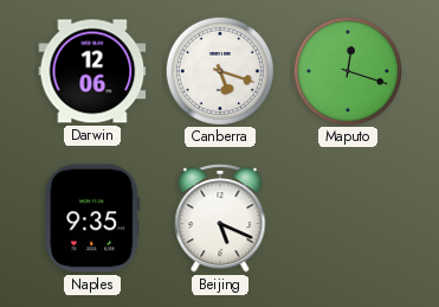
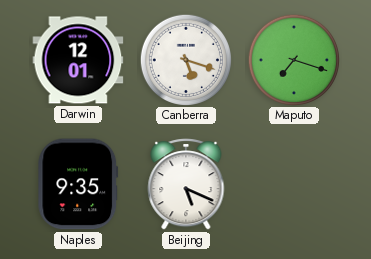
Darwin: 12:06 -> 12:01 (78, 60)
Maputo: 12:18 -> 7:18 (293, 59)
